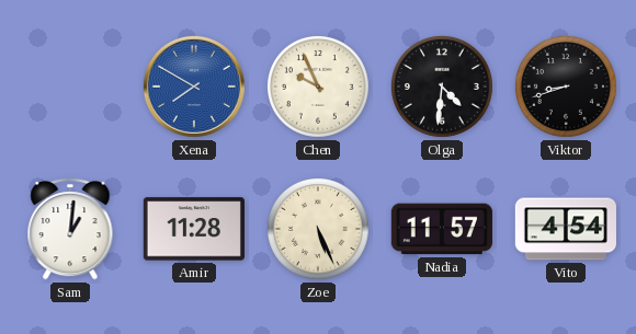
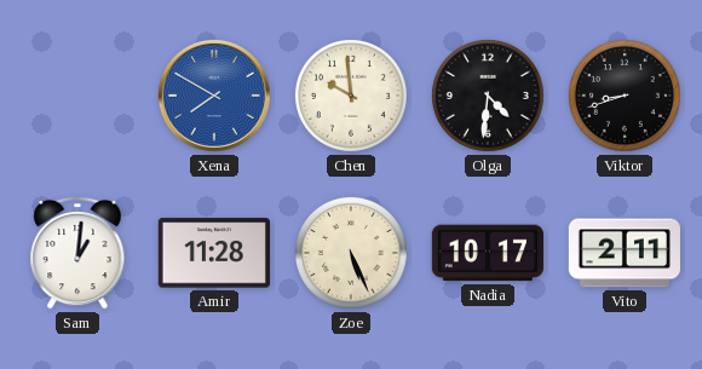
Chen: 9:56 -> 9:59 (351, 96)
Nadia: 11:57 -> 10:17 (488, 253)
Vito: 4:54 -> 2:11 (625, 253)
